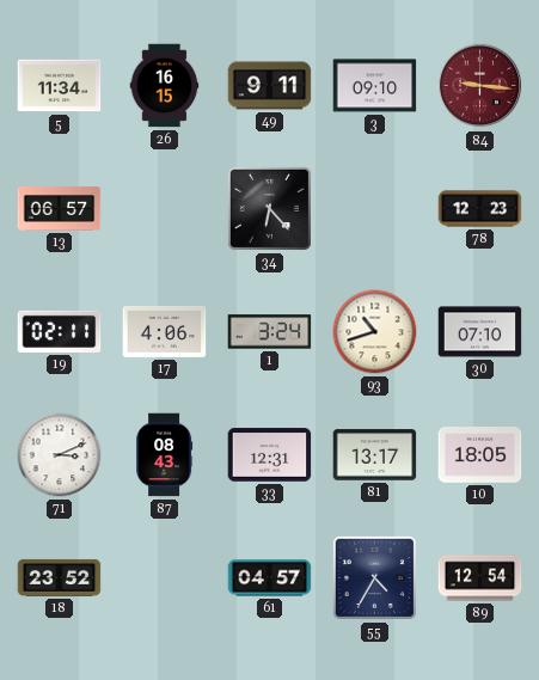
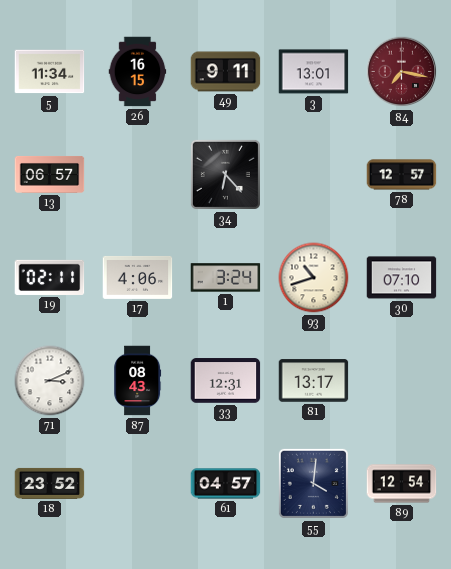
3: 09:10 -> 13:01 (314, 72)
84: 9:16 -> 7:17 (402, 72)
78: 12:23 -> 12:57 (402, 175)
10: 18:05 -> none (480, 455)
55: 4:35 -> 4:01 (313, 483)
